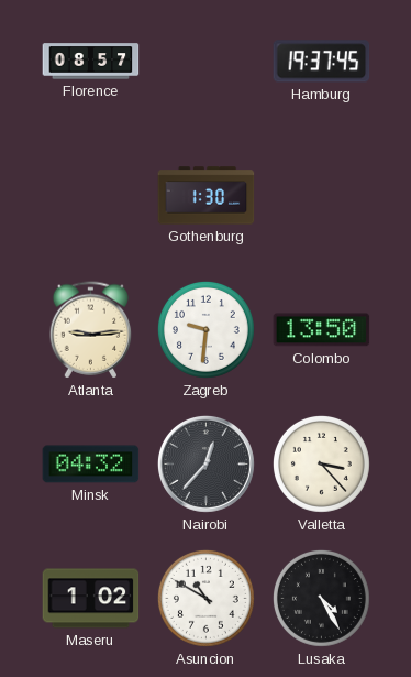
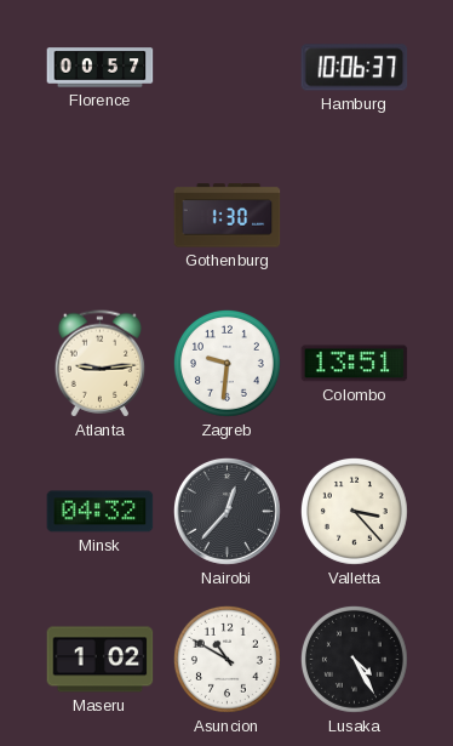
Florence: 08:57 -> 00:57 (101, 68)
Hamburg: 19:37 -> 10:06 (355, 68)
Colombo: 13:50 -> 13:51 (355, 364)
